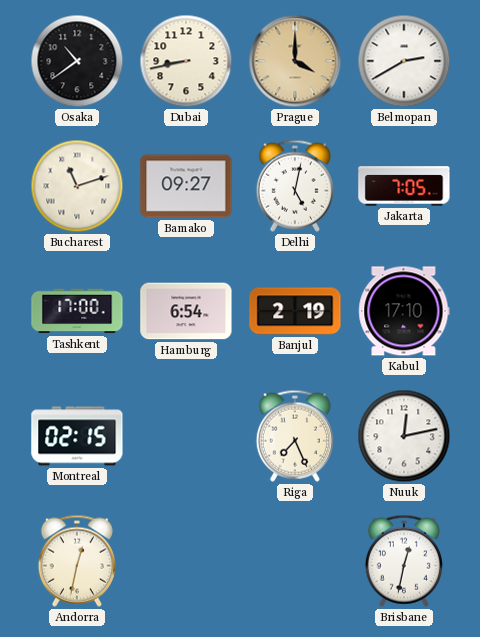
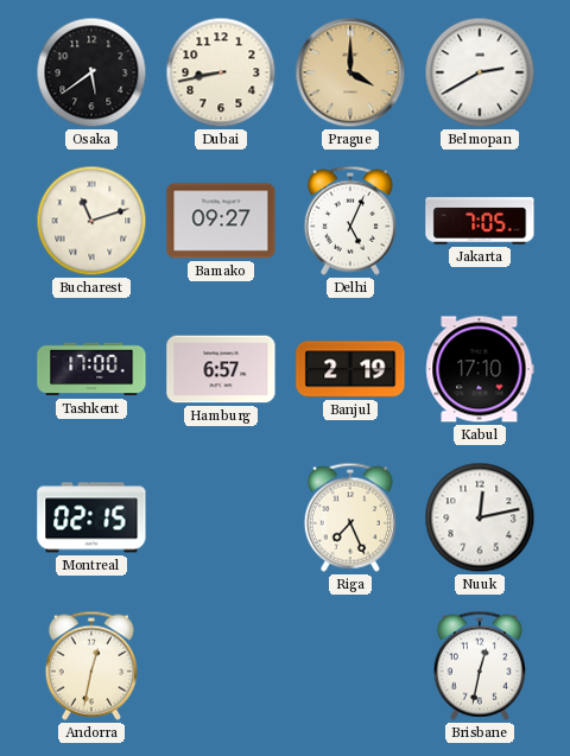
Osaka: 10:39 -> 5:39 (91, 72)
Delhi: 5:02 -> 5:04 (350, 221)
Hamburg: 6:54 -> 6:57 (221, 369)
